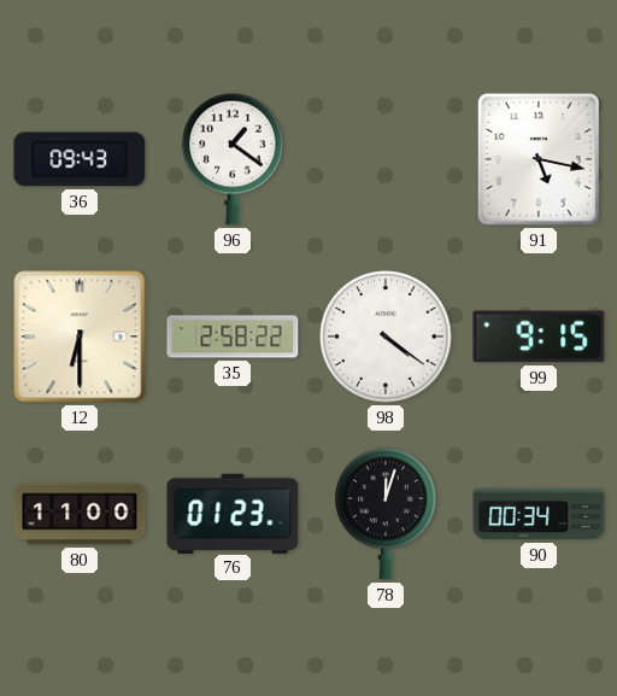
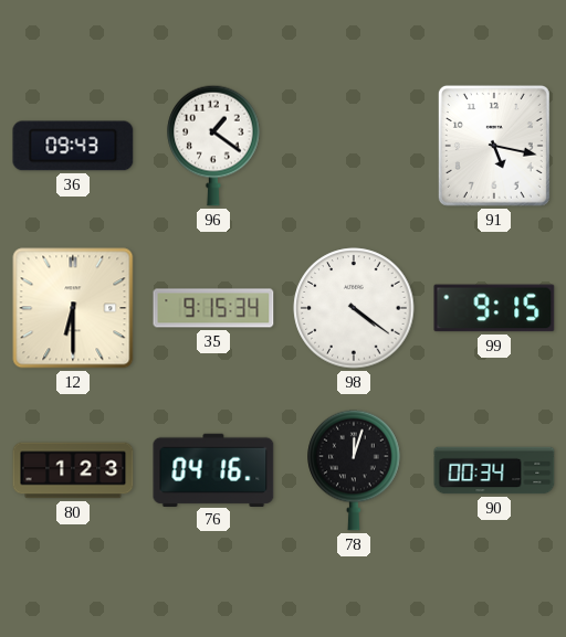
35: 2:58 -> 9:15 (213, 308)
80: 11:00 -> 1:23 (73, 470)
76: 01:23 -> 04:16 (213, 469)
